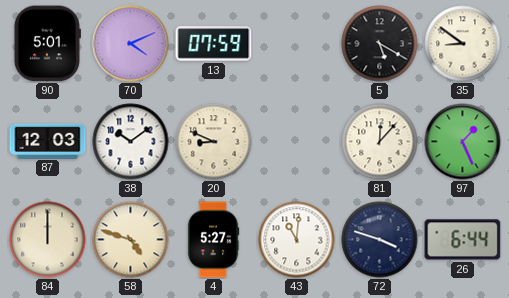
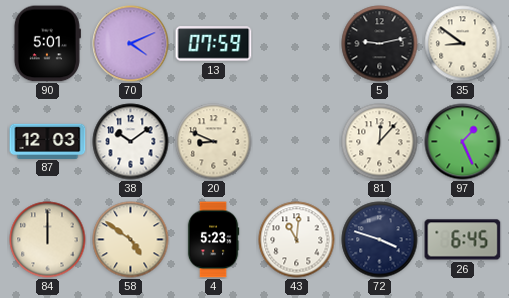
5: 5:20 -> 9:13 (380, 44)
58: 4:48 -> 4:51 (131, 240)
4: 5:27 -> 5:23 (213, 240)
26: 6:44 -> 6:45 (463, 240)
